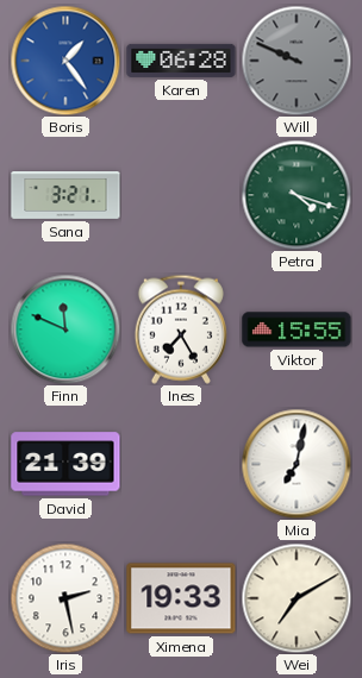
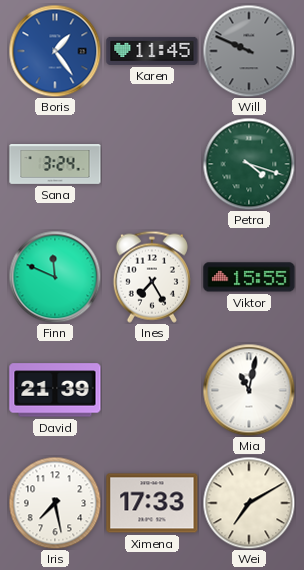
Karen: 06:28 -> 11:45 (152, 51)
Sana: 3:21 -> 3:24 (55, 165)
Mia: 7:02 -> 11:02 (249, 390)
Iris: 2:28 -> 7:28 (55, 503)
Ximena: 19:33 -> 17:33 (152, 503)
